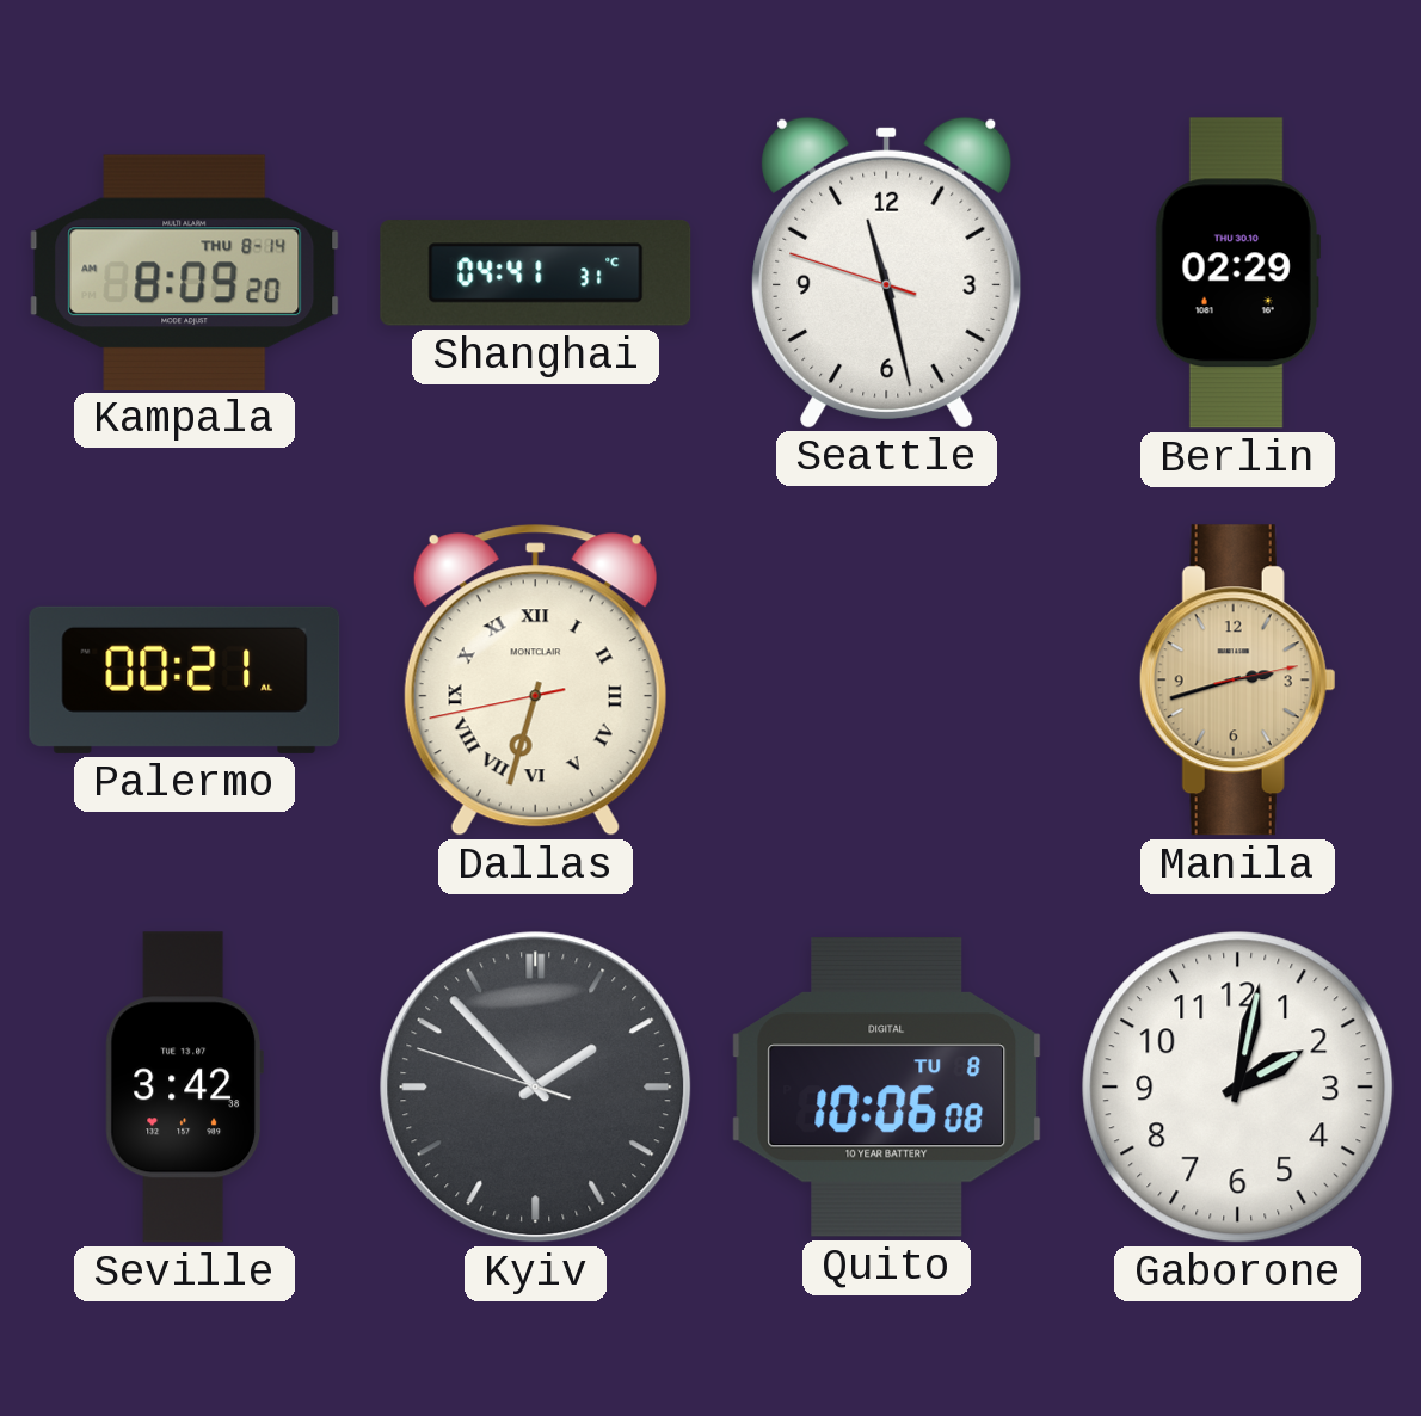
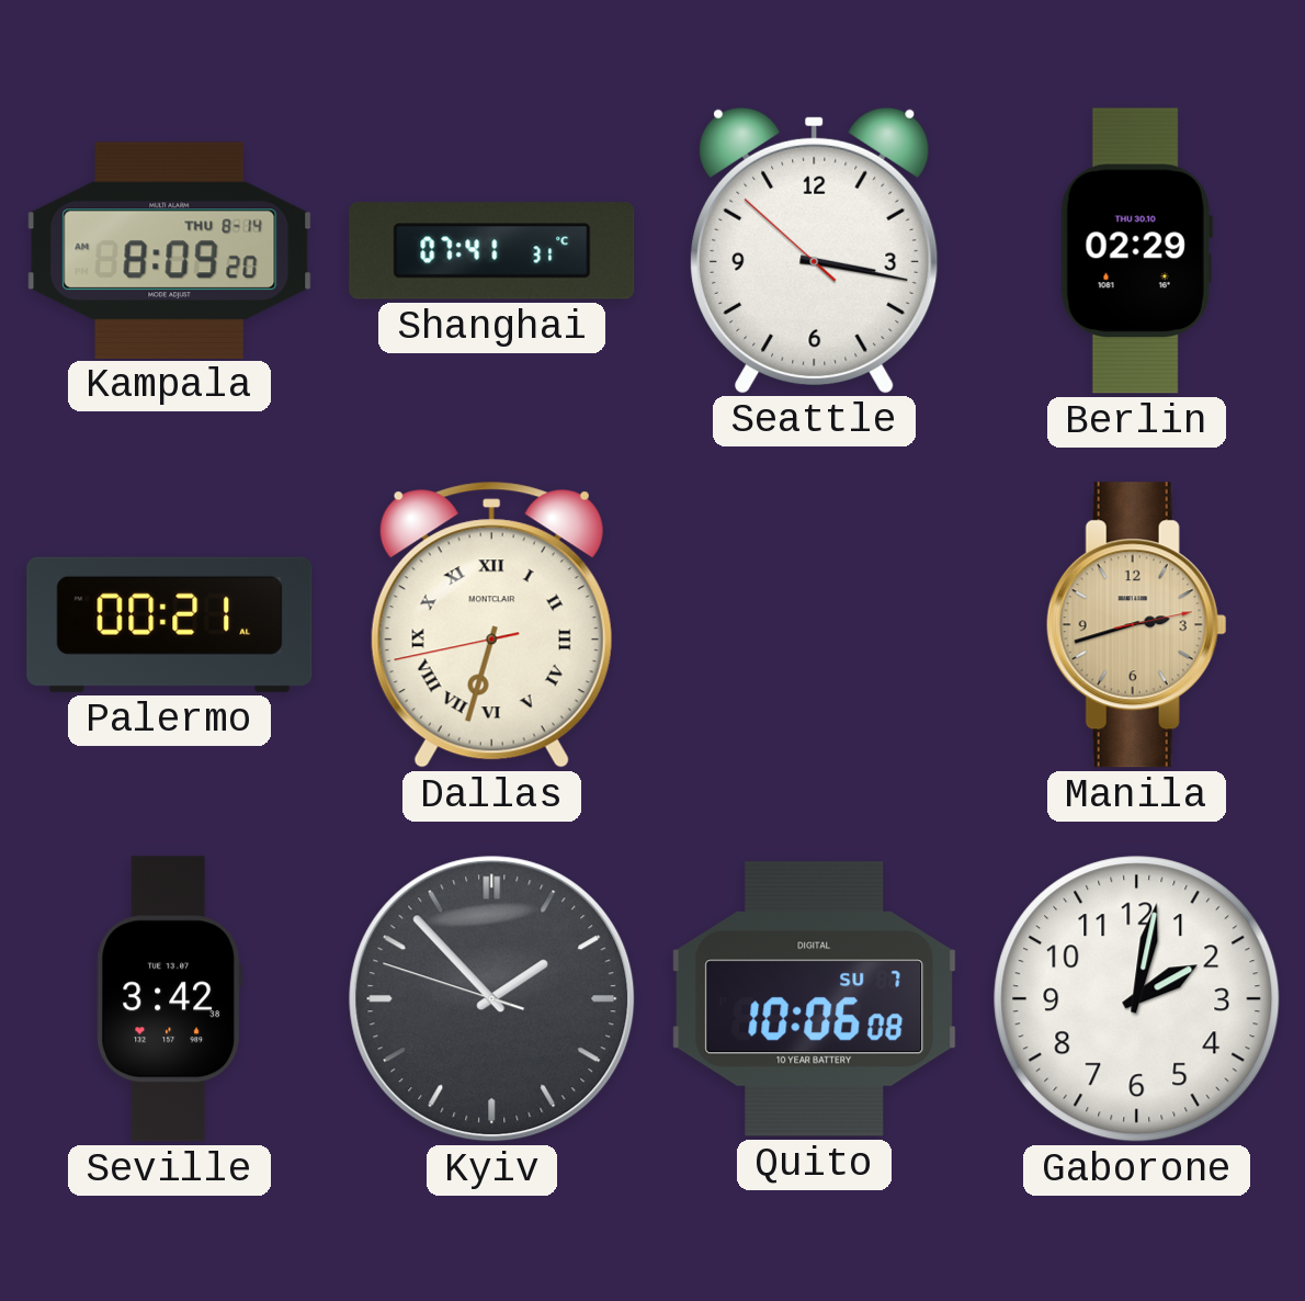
Shanghai: 04:41 -> 07:41 (492, 251)
Seattle: 11:27 -> 3:16 (815, 250)
Quito date: TU 8 -> SU 7 (815, 999)
